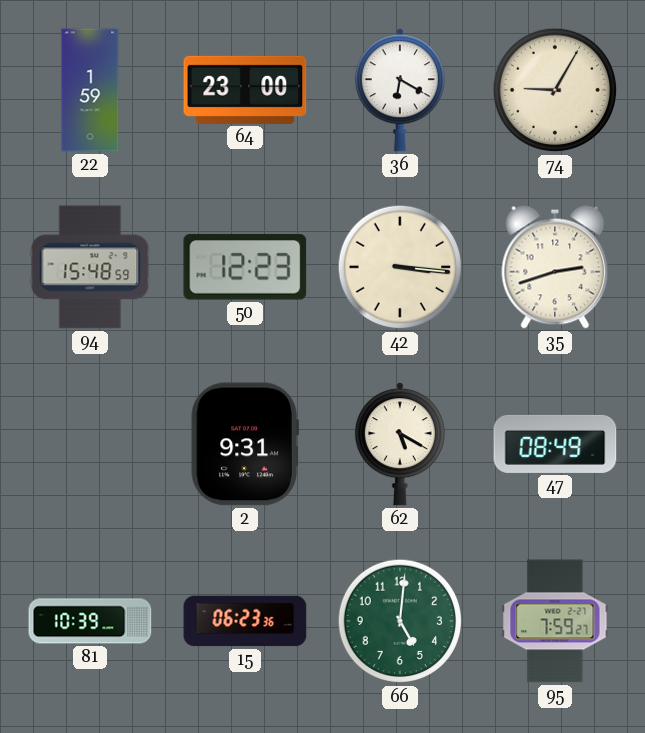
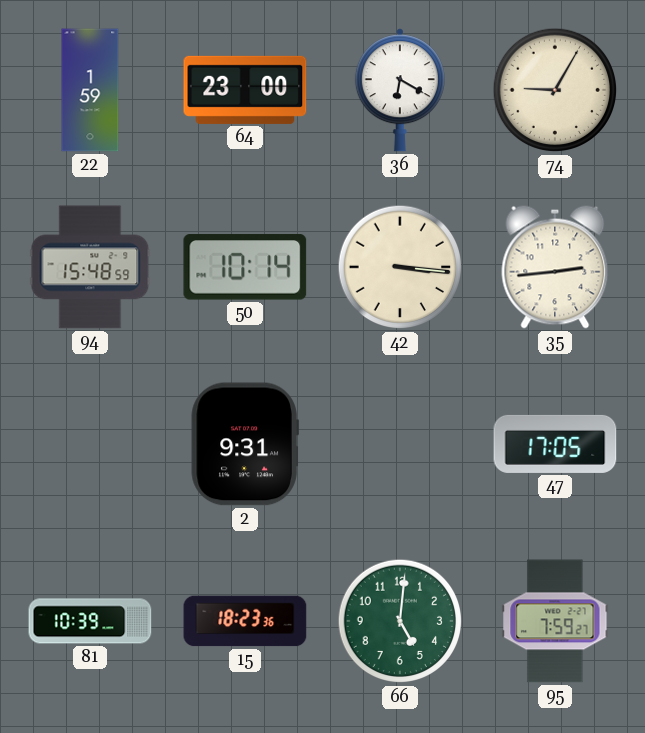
50: 12:23 -> 10:14 (245, 267)
35: 2:42 -> 2:44 (555, 267)
62: 5:20 -> none (400, 444)
47: 08:49 -> 17:05 (555, 444)
15: 06:23 -> 18:23 (245, 621)
